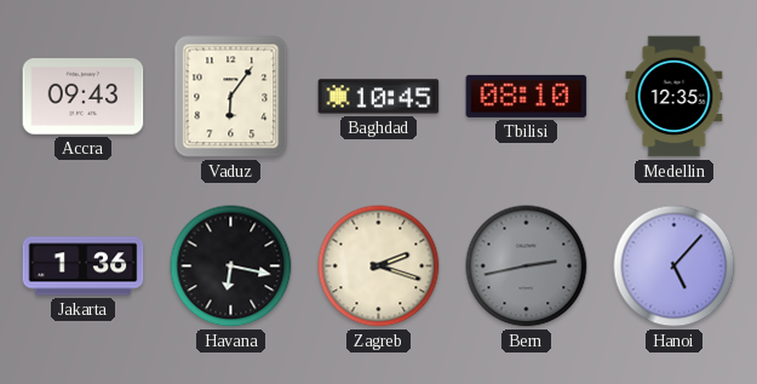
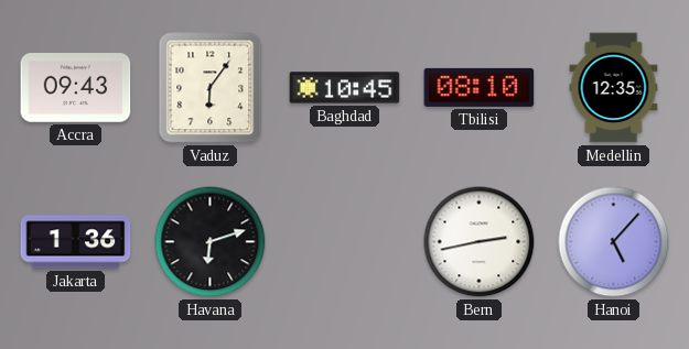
Havana: 6:17 -> 6:12 (211, 242)
Zagreb: 2:18 -> none (379, 266)
Bern dial: grey -> white (480, 242)
